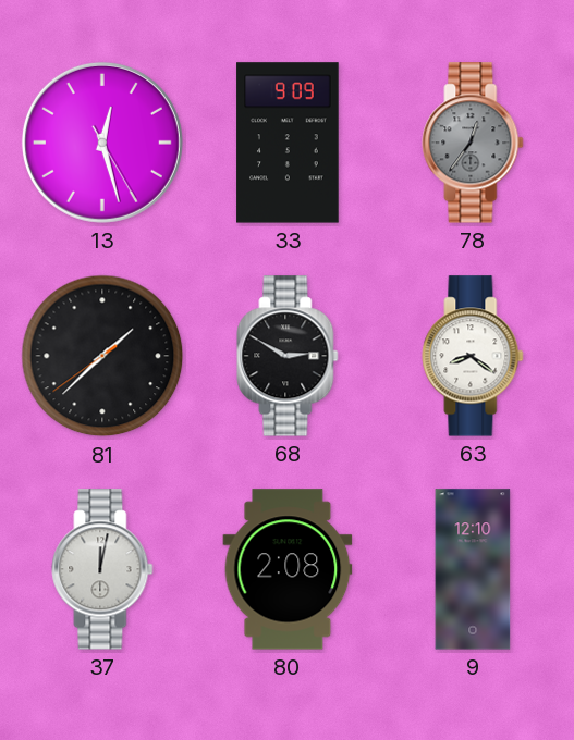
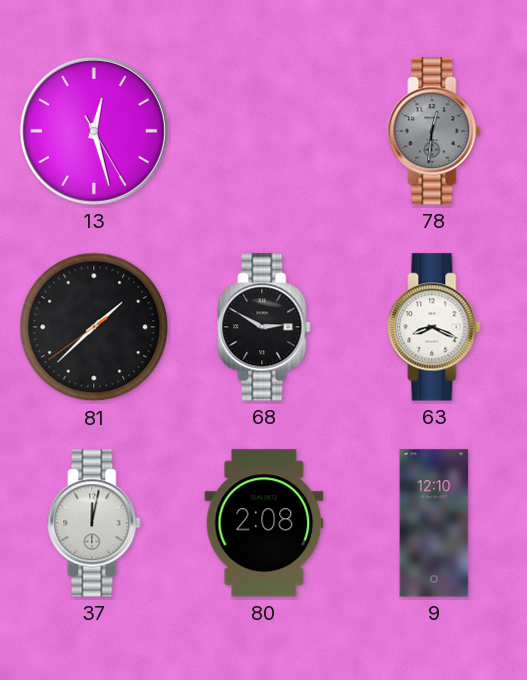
33: 9:09 -> none (288, 143)
78: 12:36 -> 12:31 (434, 131)
63: 8:21 -> 8:19 (434, 327)
